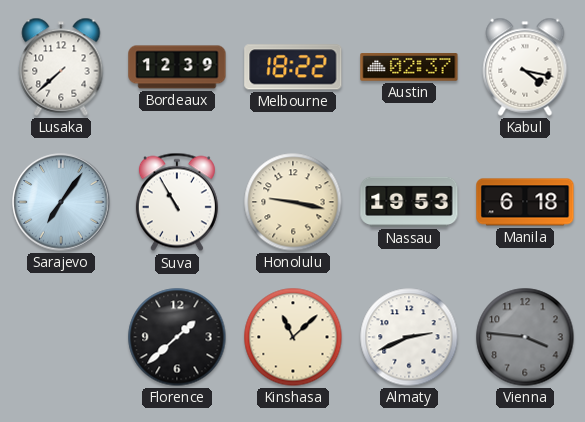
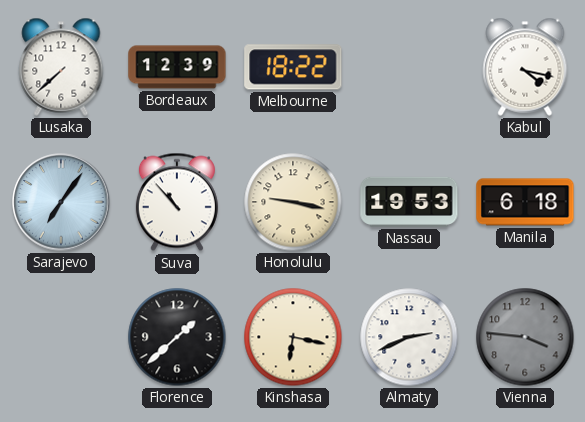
Austin: 02:37 -> none (409, 67)
Suva: 10:55 -> 10:53 (177, 202)
Kinshasa: 11:08 -> 6:17 (293, 337)
